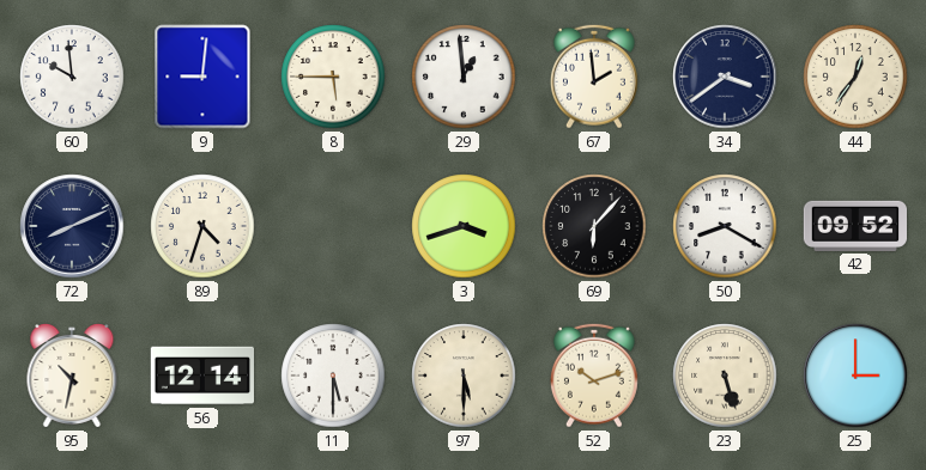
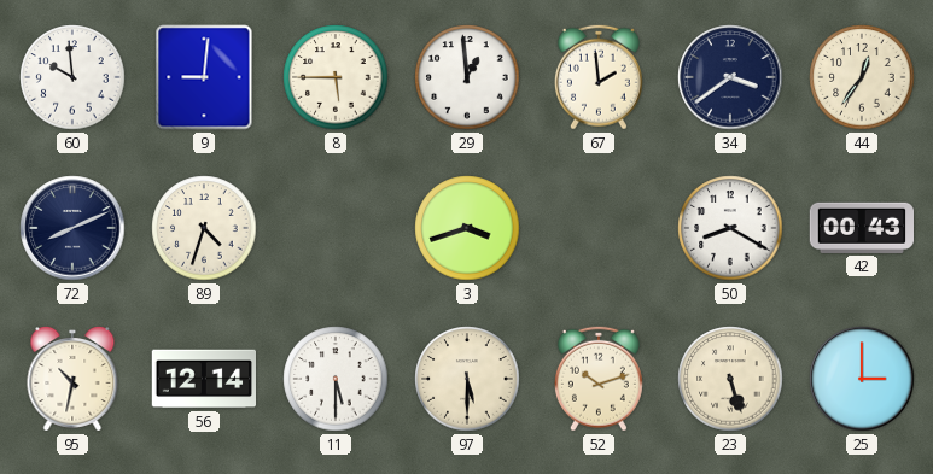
69: 6:07 -> none (594, 226)
42: 09:52 -> 00:43 (861, 228)
